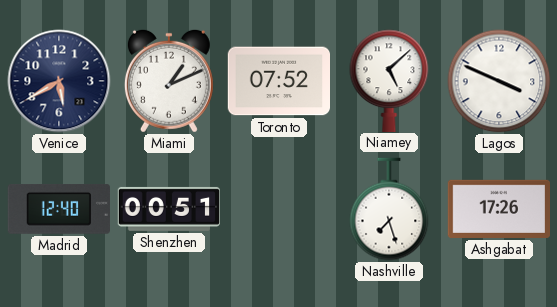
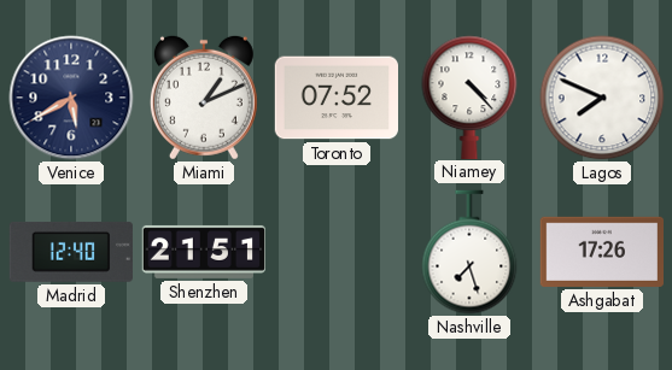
Niamey: 5:08 -> 4:23 (469, 96)
Lagos: 3:49 -> 7:49 (602, 98)
Shenzhen: 00:51 -> 21:51 (204, 252)
